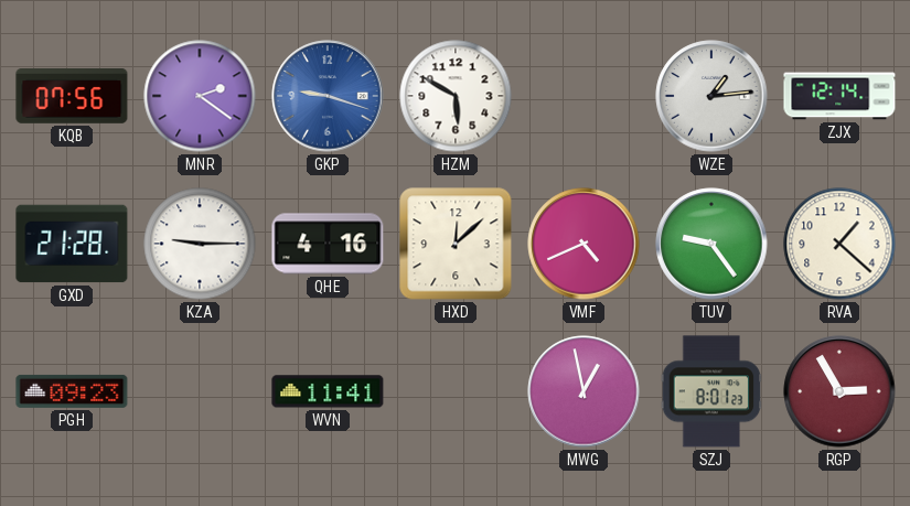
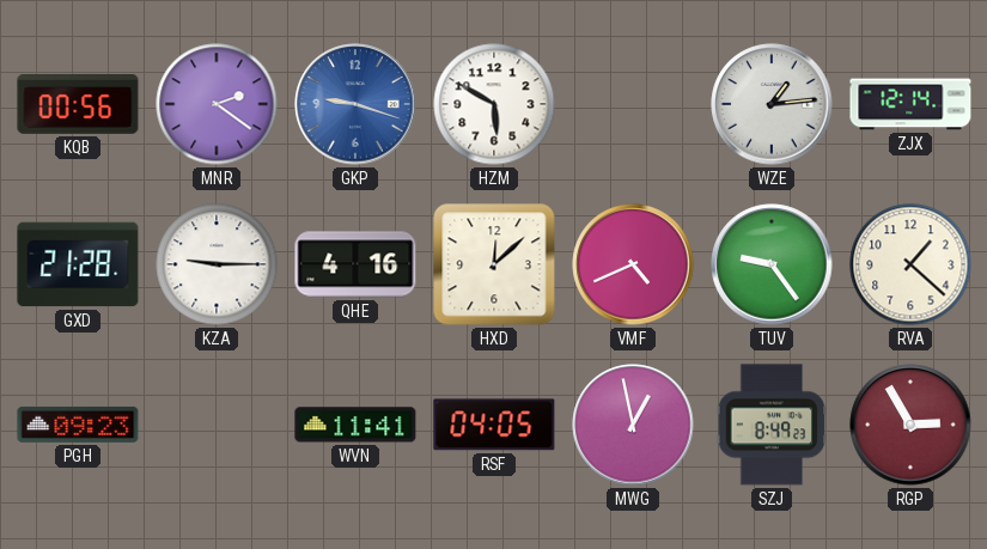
KQB: 07:56 -> 00:56 (78, 105)
RSF: none -> 04:05 (494, 425)
SZJ: 8:01 -> 8:49 (772, 425)
